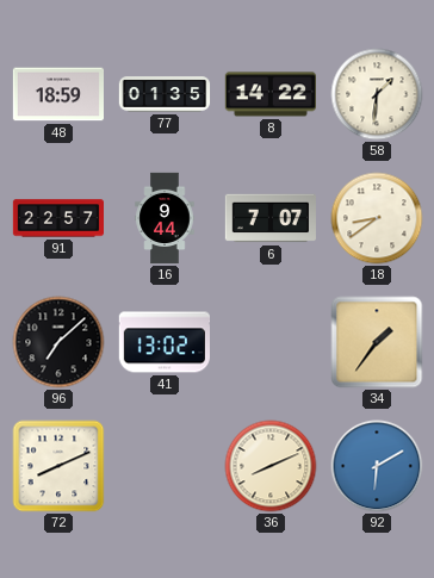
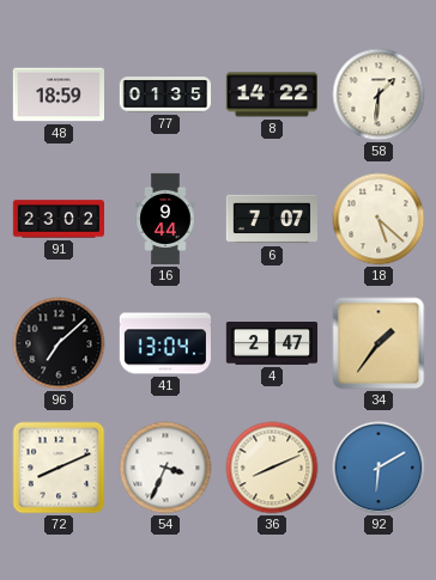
91: 22:57 -> 23:02 (57, 219)
18: 8:39 -> 5:22 (379, 219)
41: 13:02 -> 13:04 (164, 343)
4: none -> 2:47 (272, 343)
54: none -> 3:34 (165, 468)
